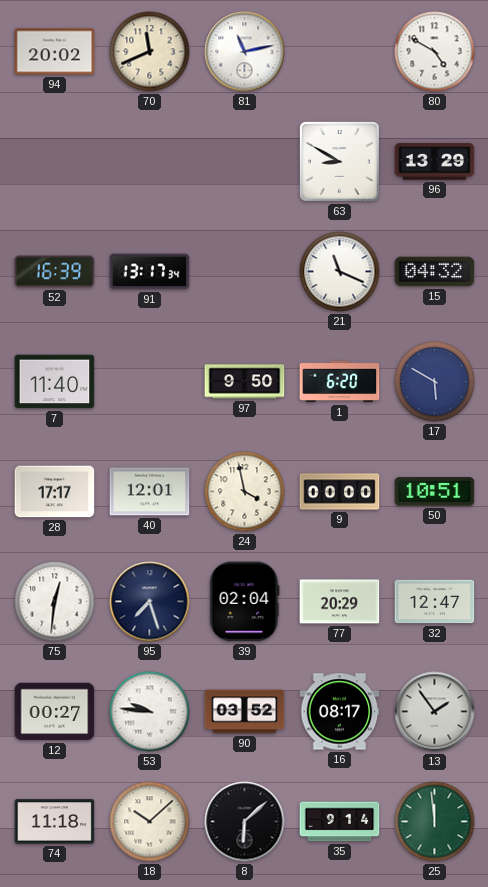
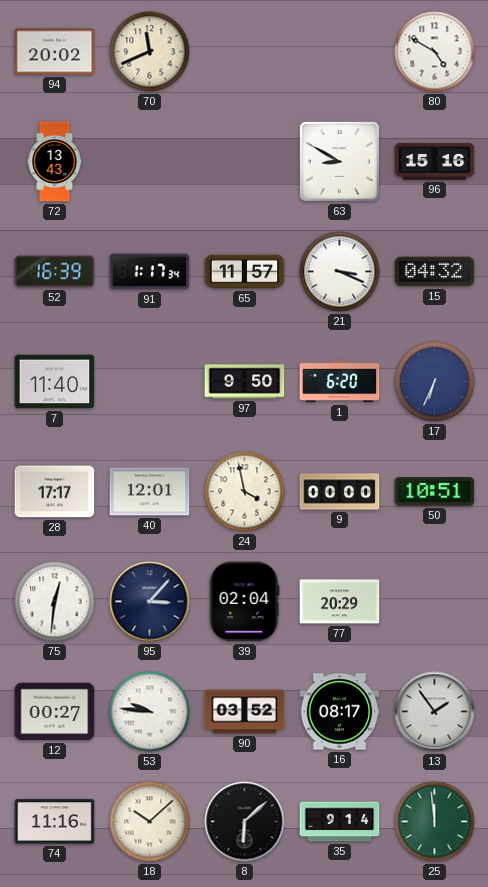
81: 11:13 -> none (245, 52)
72: none -> 13:43 (55, 162)
96: 13:29 -> 15:16 (435, 162)
91: 13:17 -> 1:17 (150, 272)
65: none -> 11:57 (245, 272)
21: 11:19 -> 3:19 (340, 272)
17: 5:50 -> 6:34 (435, 382)
95: 7:27 -> 3:07 (150, 602)
32: 12:47 -> none (435, 602)
74: 11:18 -> 11:16 (55, 822)
